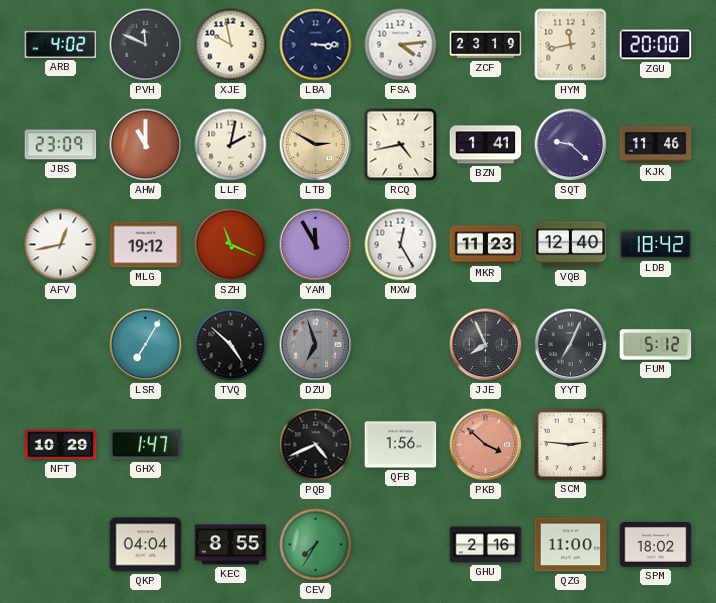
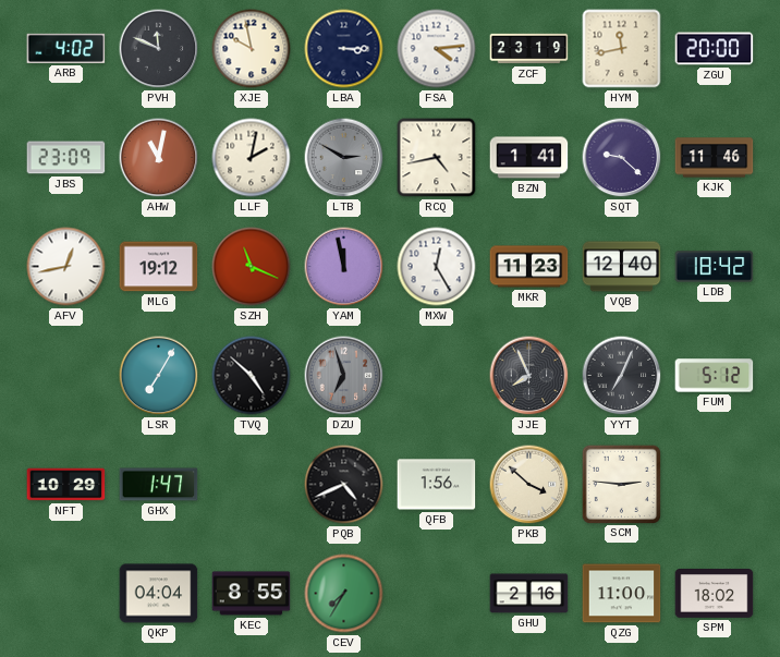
AHW: 11:00 -> 11:02 (159, 158)
LTB dial: champagne -> grey (344, 158)
YAM: 11:55 -> 11:58 (344, 267)
PKB dial: salmon -> cream (529, 485)
